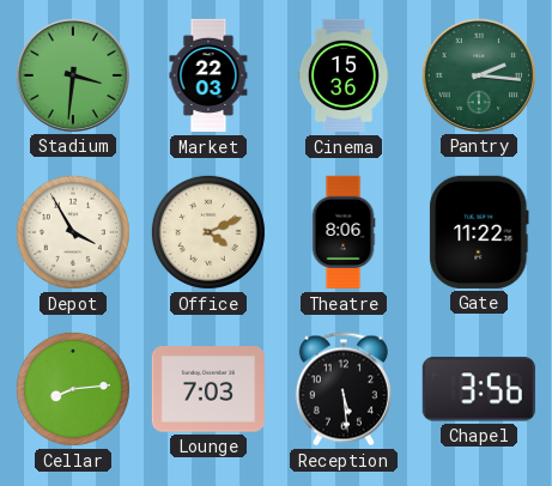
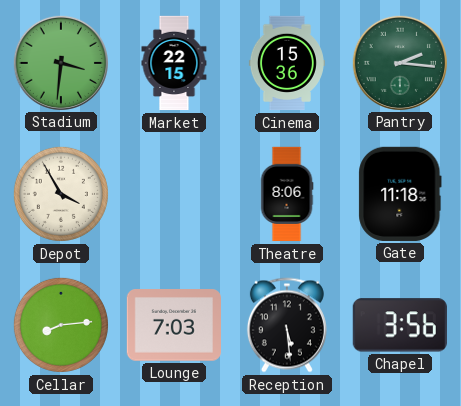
Market: 22:03 -> 22:15 (174, 63)
Office: 4:11 -> none (208, 232)
Gate: 11:22 -> 11:18 (400, 194)
